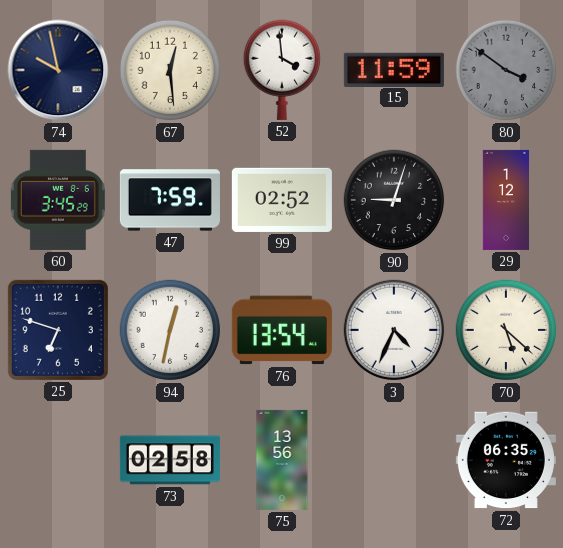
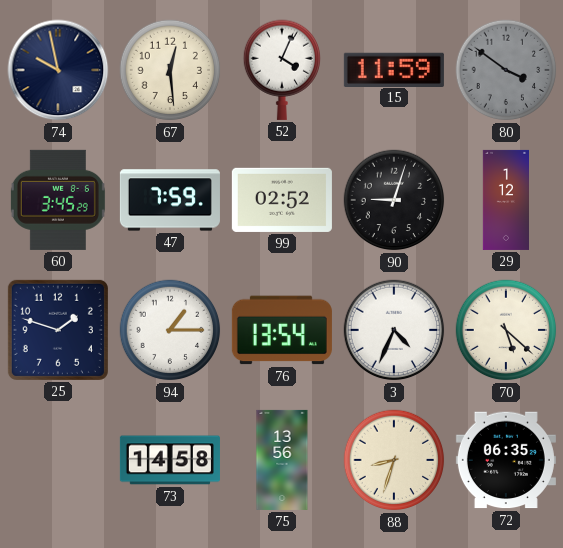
52: 3:59 -> 4:04 (281, 70)
25: 6:48 -> 1:48 (58, 330)
94: 12:32 -> 1:15 (170, 330)
73: 02:58 -> 14:58 (170, 460)
88: none -> 8:33 (394, 460)
